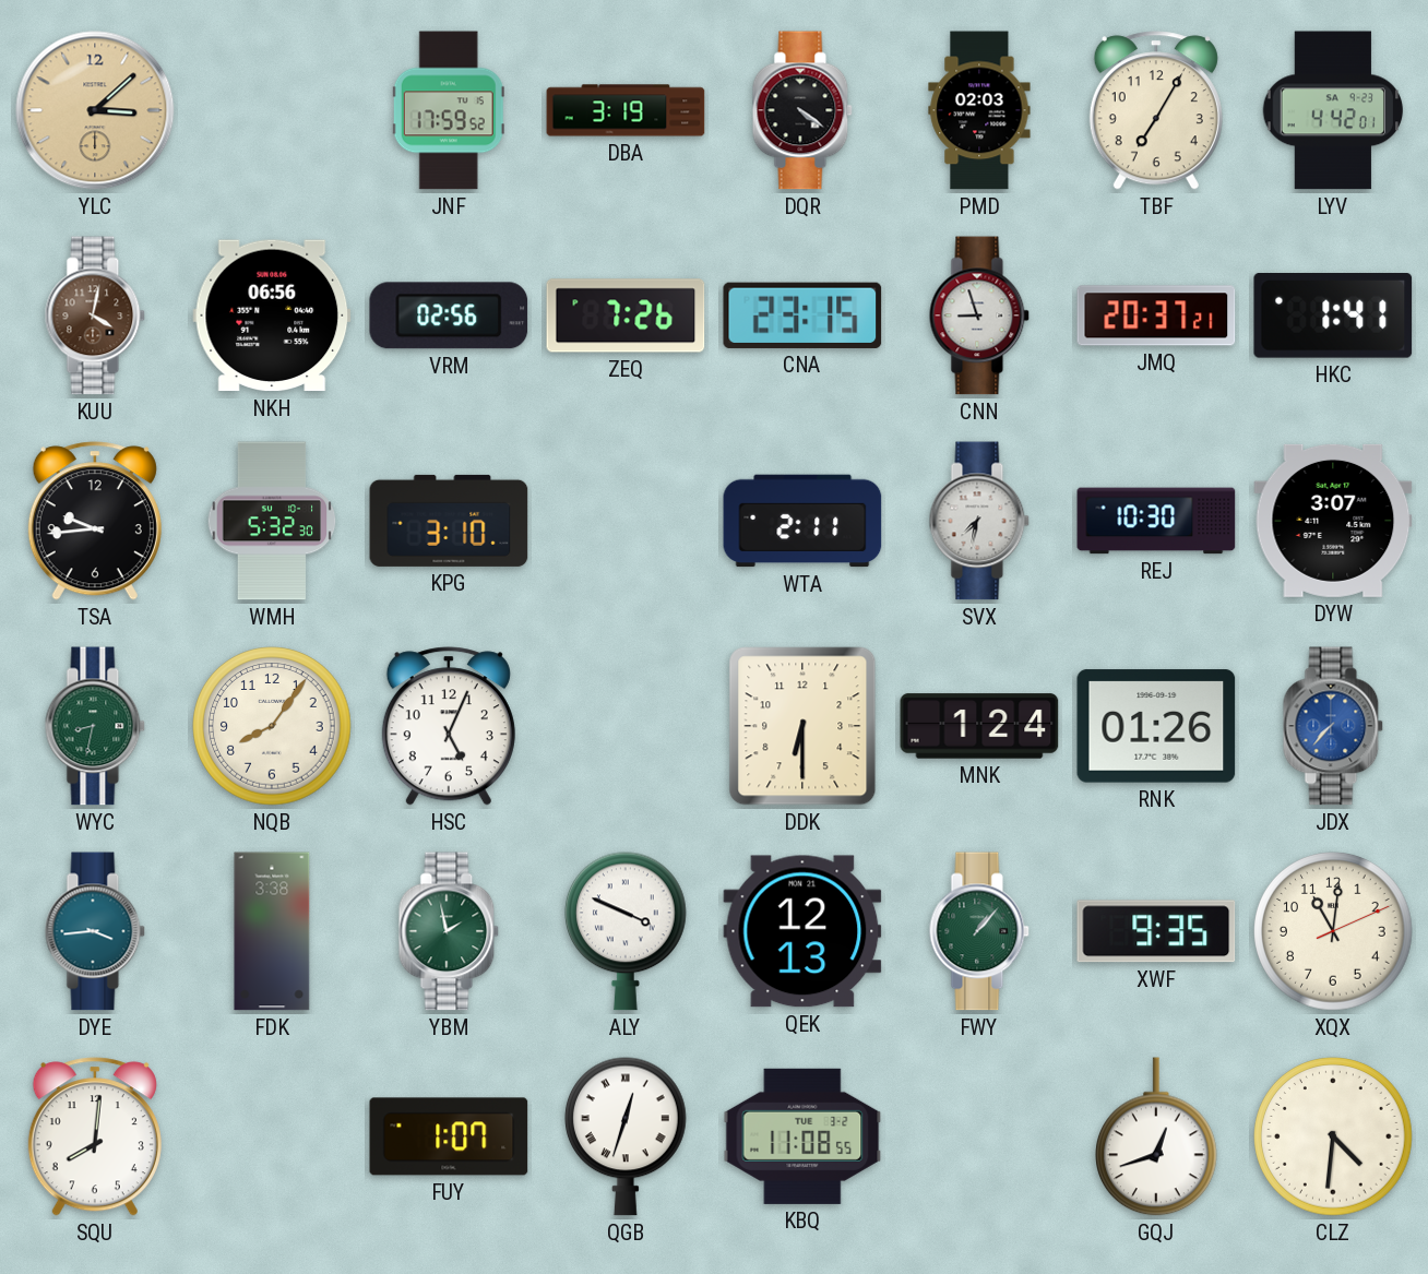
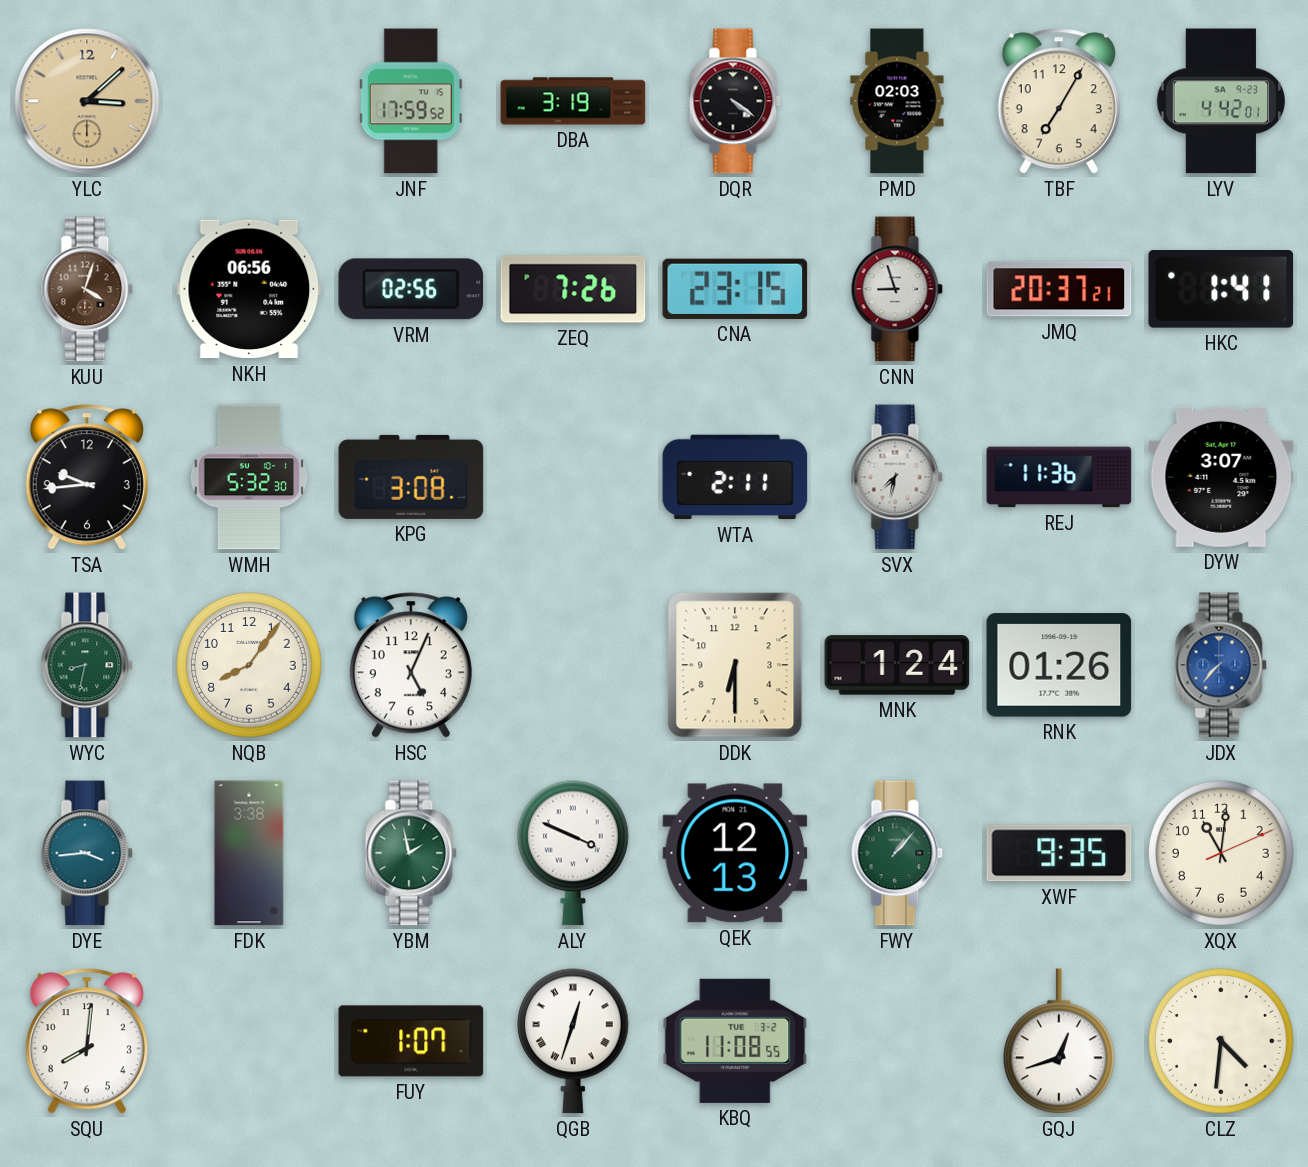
KUU: 4:02 -> 4:03 (87, 289)
KPG: 3:10 -> 3:08 (411, 477)
REJ: 10:30 -> 11:36 (1059, 477)
